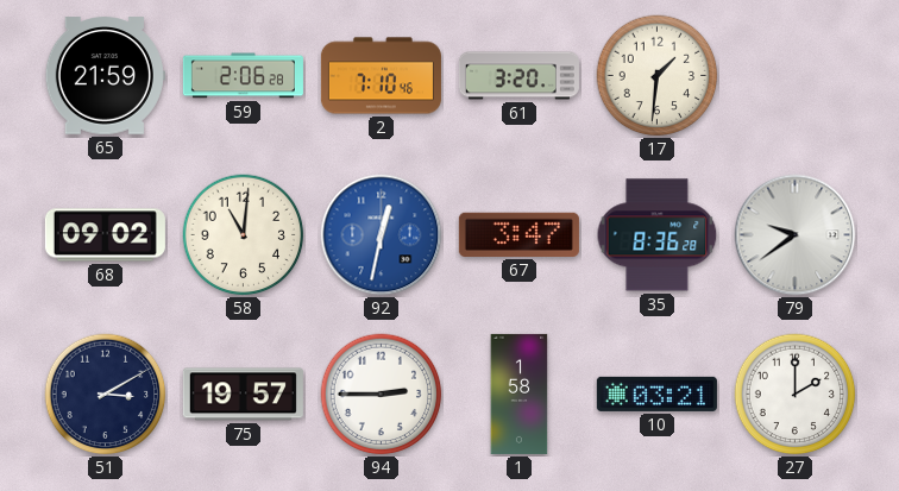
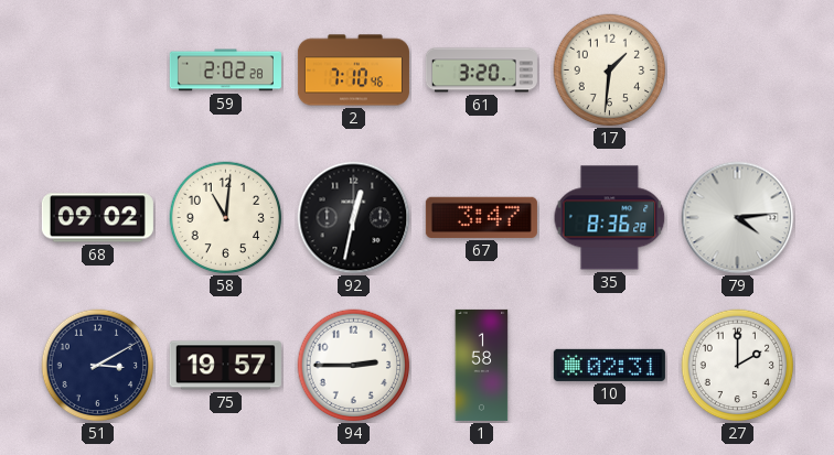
65: 21:59 -> none (105, 76)
59: 2:06 -> 2:02 (225, 71)
92 dial: blue -> black (354, 218)
79: 9:39 -> 4:14 (738, 218)
10: 03:21 -> 02:31 (609, 365)
